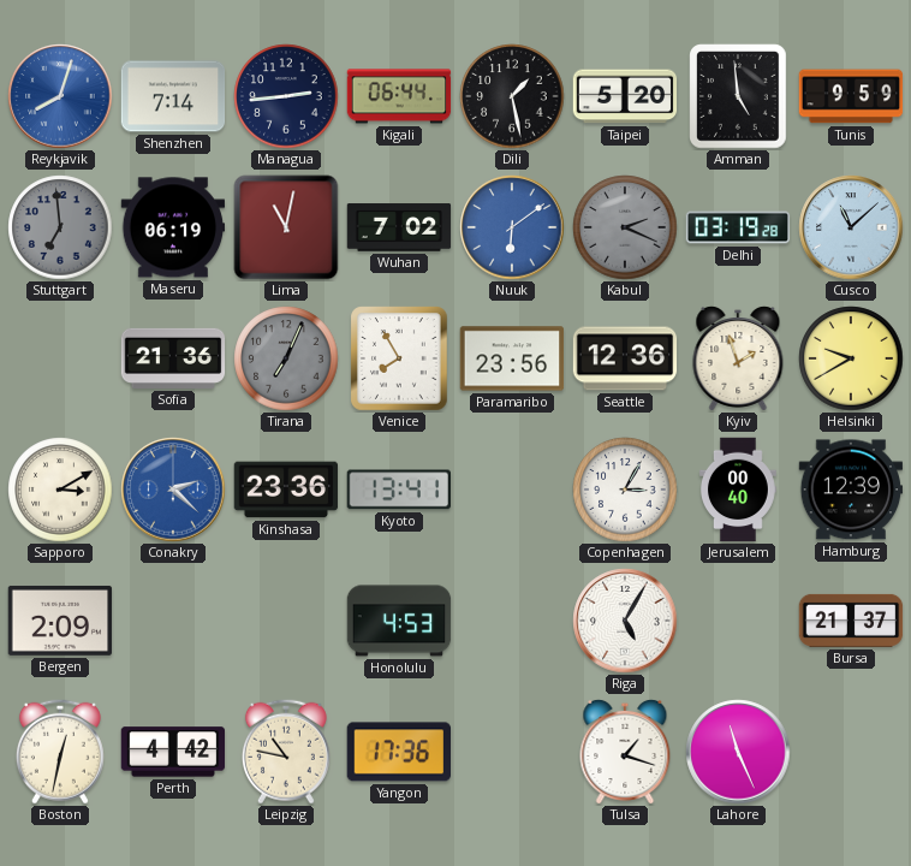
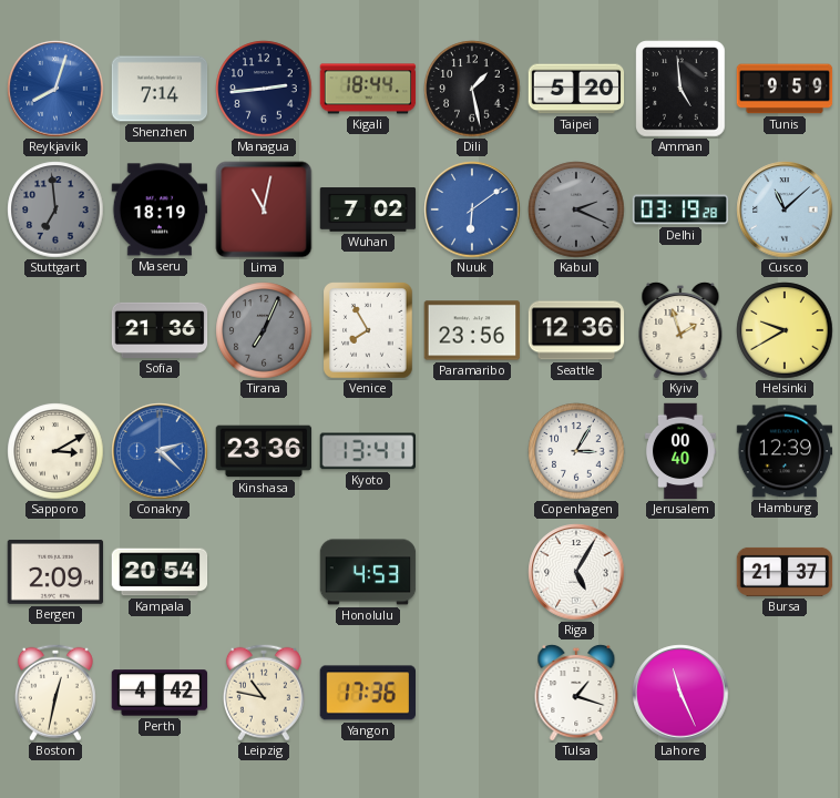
Kigali: 06:44 -> 18:44 (368, 89)
Maseru: 06:19 -> 18:19 (160, 209)
Kampala: none -> 20:54 (160, 572)
